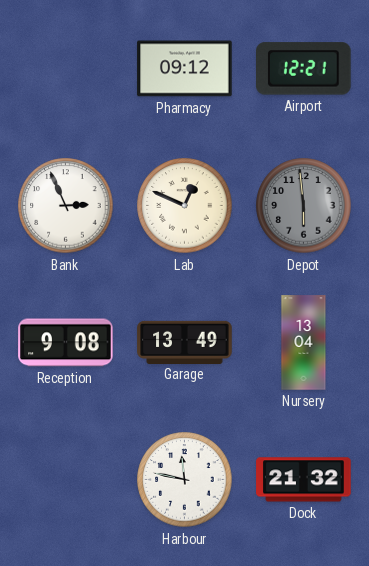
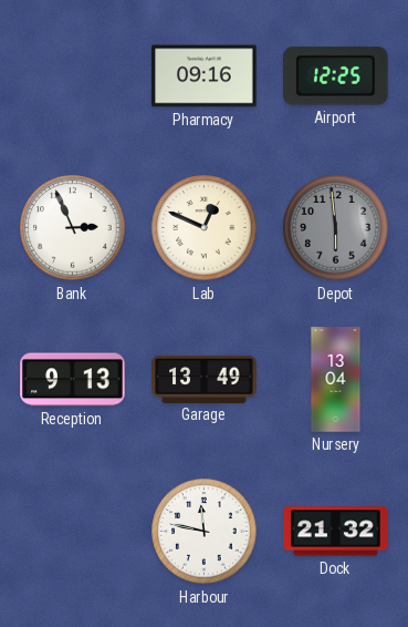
Pharmacy: 09:12 -> 09:16 (205, 76)
Airport: 12:21 -> 12:25 (336, 76)
Reception: 9:08 -> 9:13 (73, 380)
